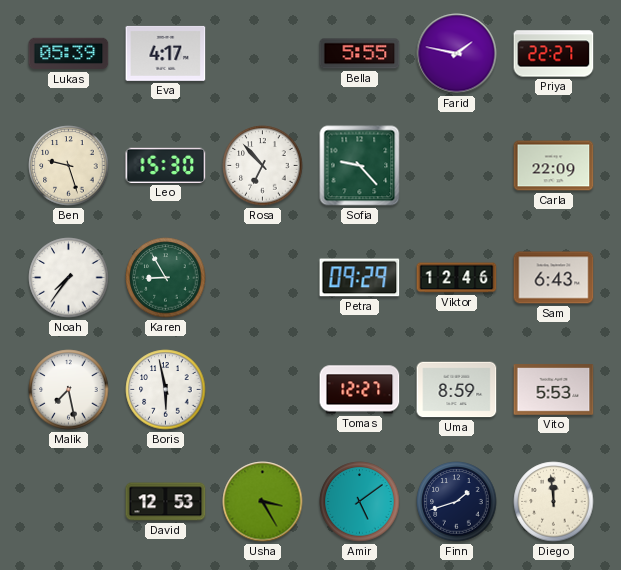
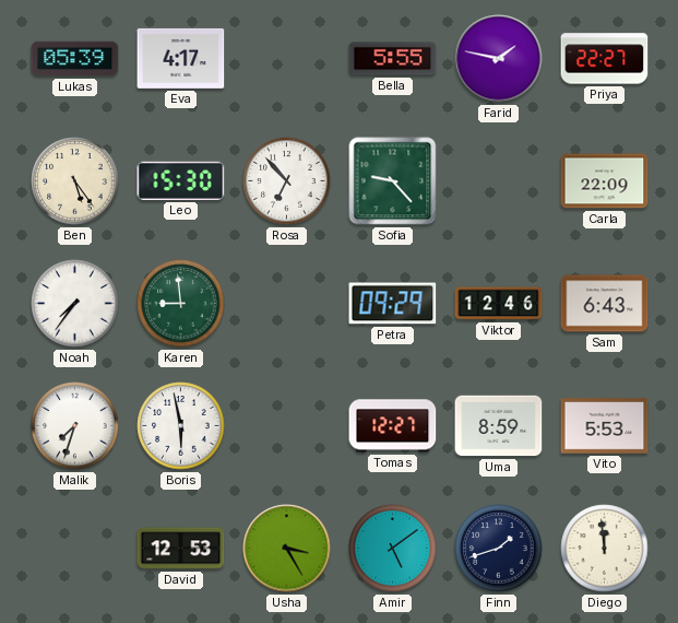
Ben: 9:27 -> 5:24 (75, 181)
Karen: 8:55 -> 8:59 (181, 304)
Malik: 7:28 -> 7:33 (75, 426)
